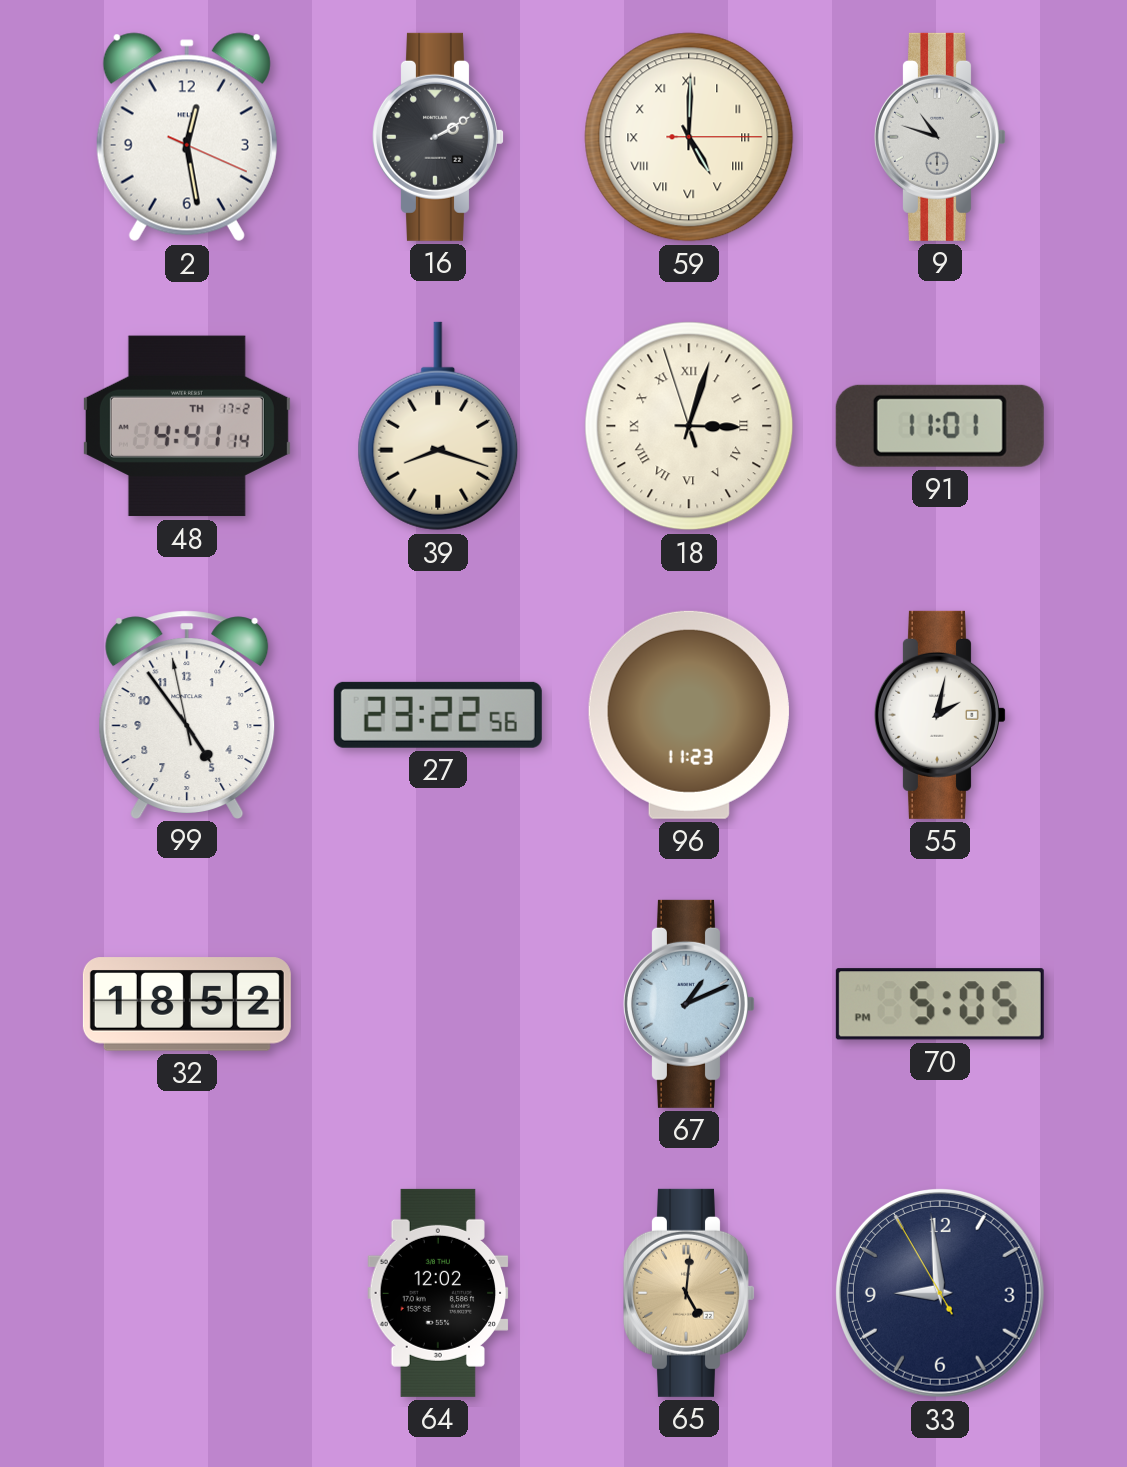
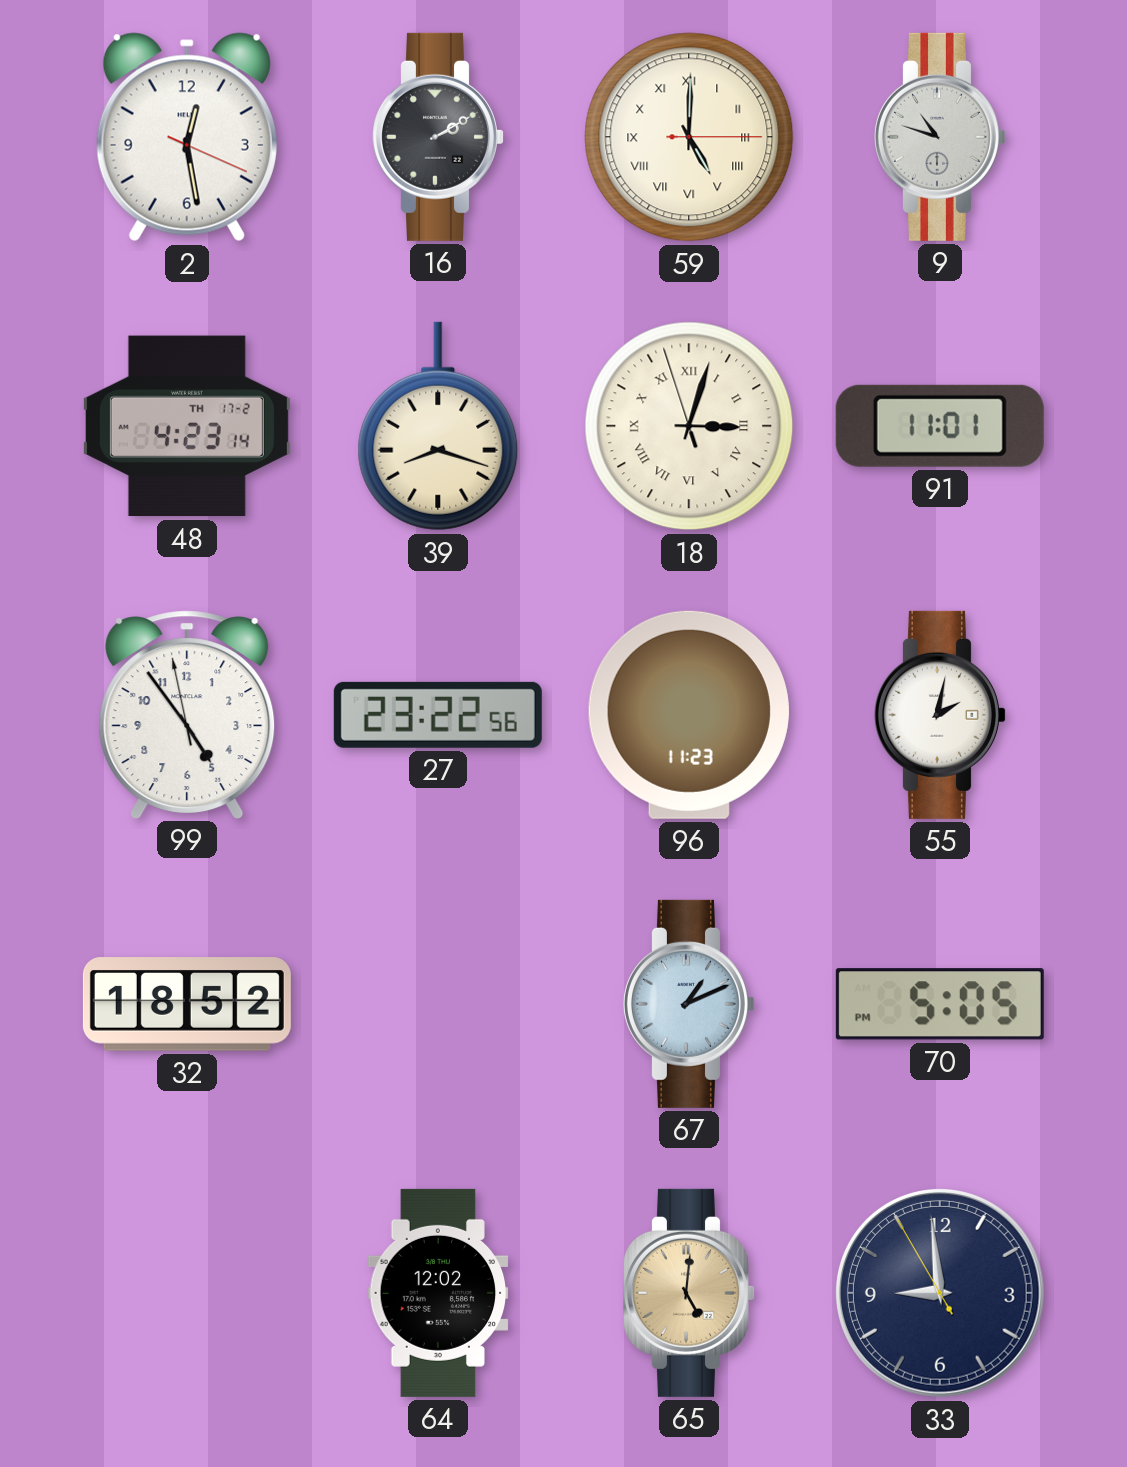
48: 4:41 -> 4:23 (187, 426)
